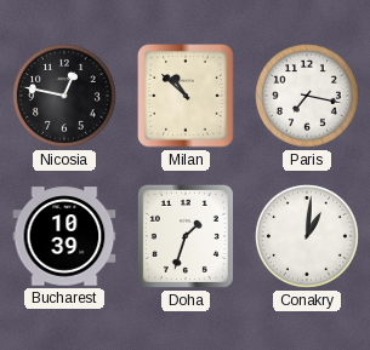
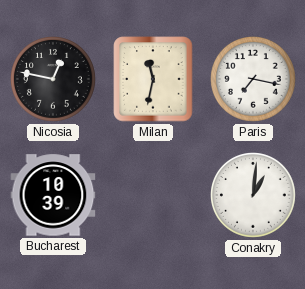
Milan: 10:52 -> 11:32 (153, 79)
Doha: 1:33 -> none (186, 236)
